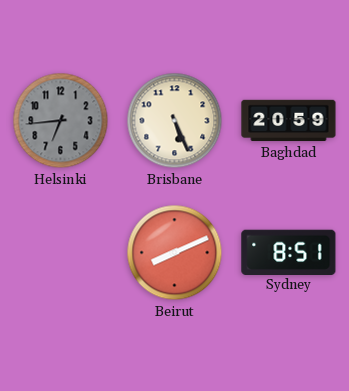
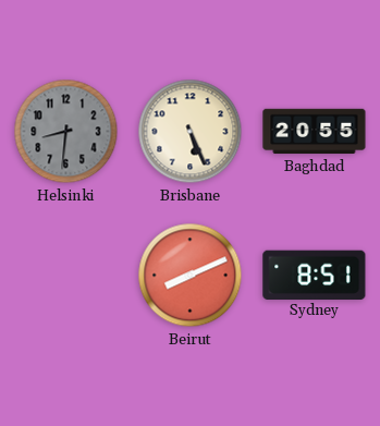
Helsinki: 6:44 -> 8:31 (66, 132)
Baghdad: 20:59 -> 20:55 (315, 132)
